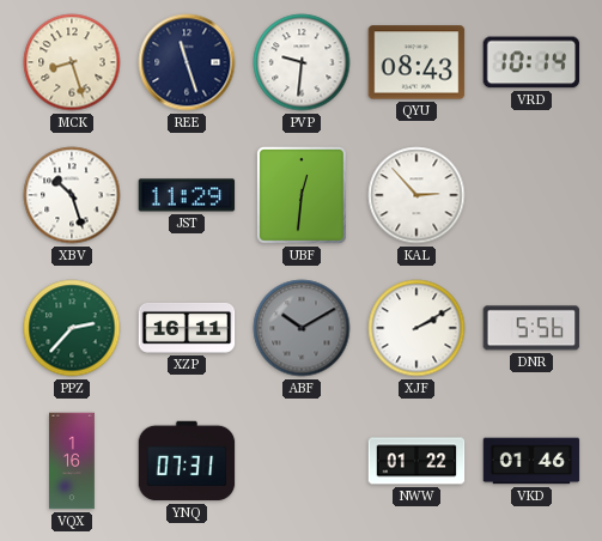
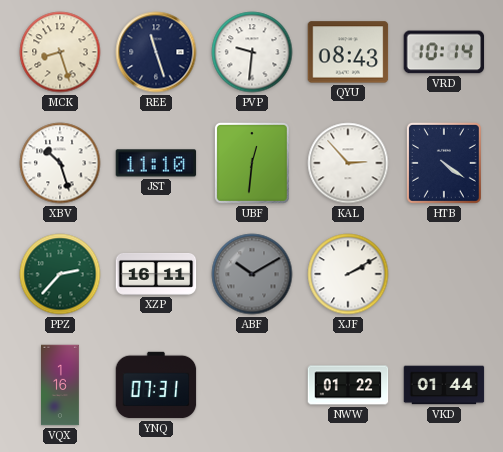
JST: 11:29 -> 11:10 (156, 163)
HTB: none -> 4:21 (444, 163)
DNR: 5:56 -> none (531, 328)
VKD: 01:46 -> 01:44 (444, 385)
